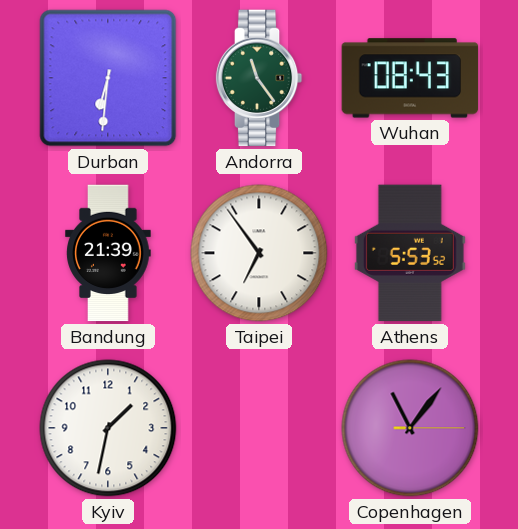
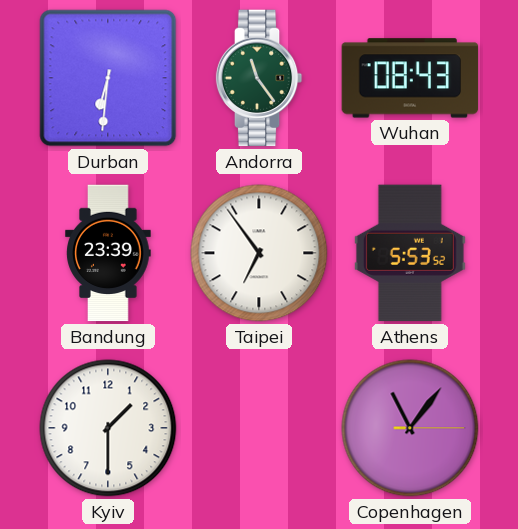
Bandung: 21:39 -> 23:39 (108, 253)
Kyiv: 1:32 -> 1:30 (108, 428)
